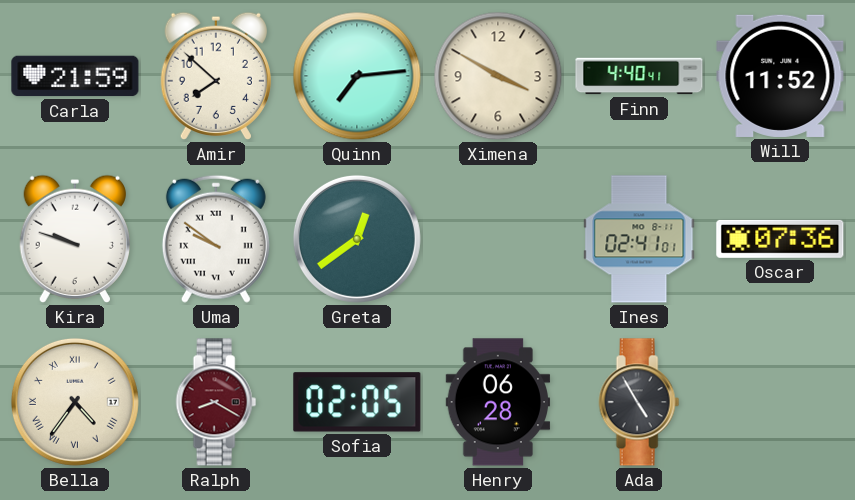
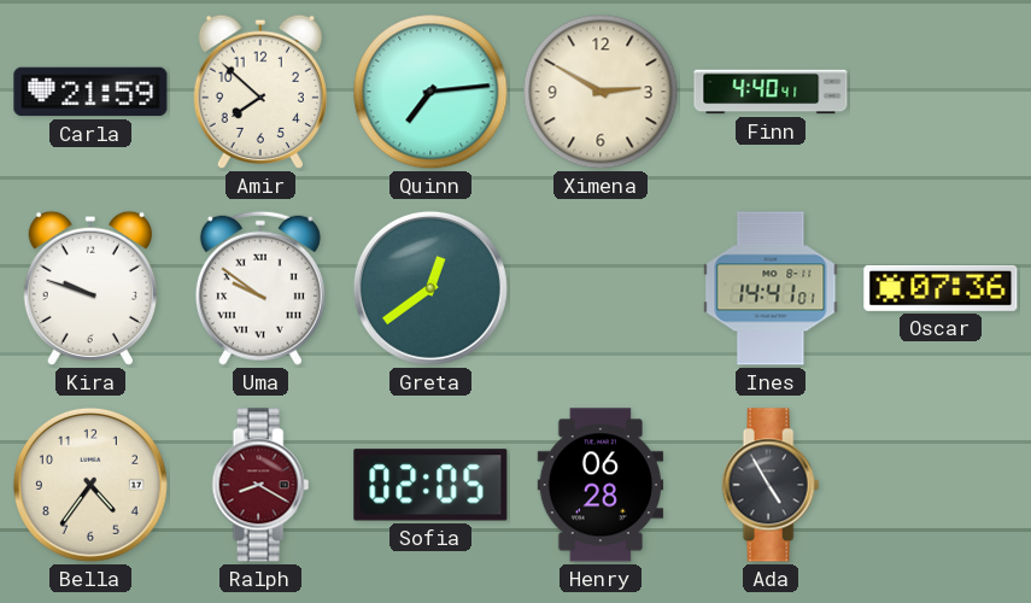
Ximena: 3:50 -> 2:50 (601, 92)
Will: 11:52 -> none (780, 76)
Ines: 02:41 -> 14:41 (771, 288)
Bella numerals: Roman -> Arabic (90, 485)
